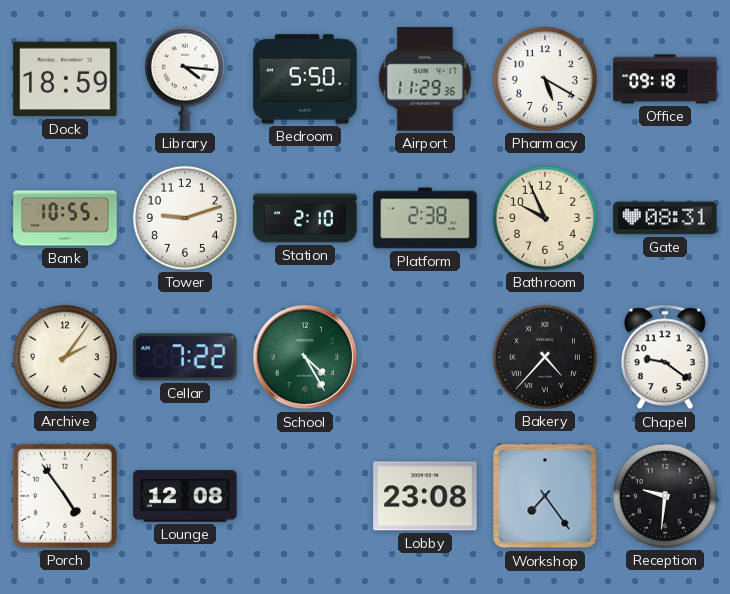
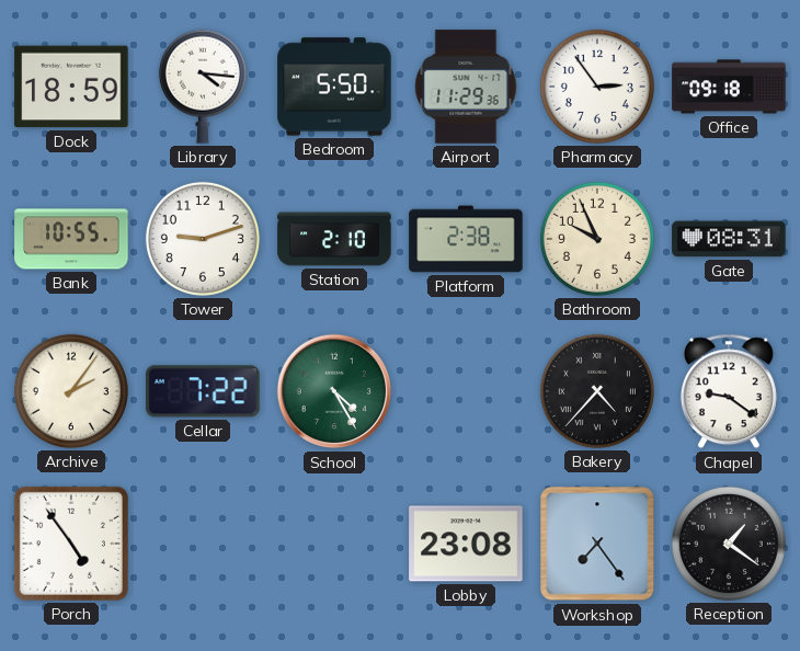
Pharmacy: 5:20 -> 2:54 (597, 87)
Lounge: 12:08 -> none (185, 496)
Reception: 9:31 -> 1:21 (729, 544)
